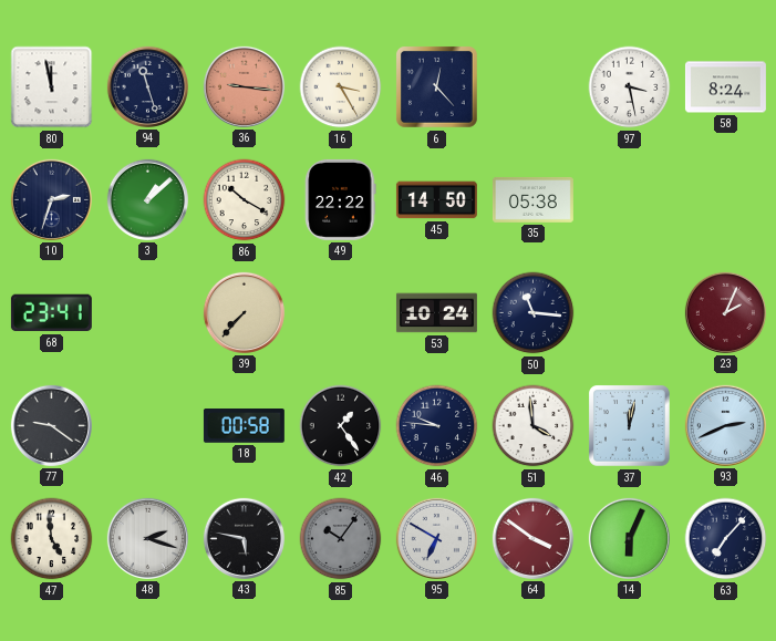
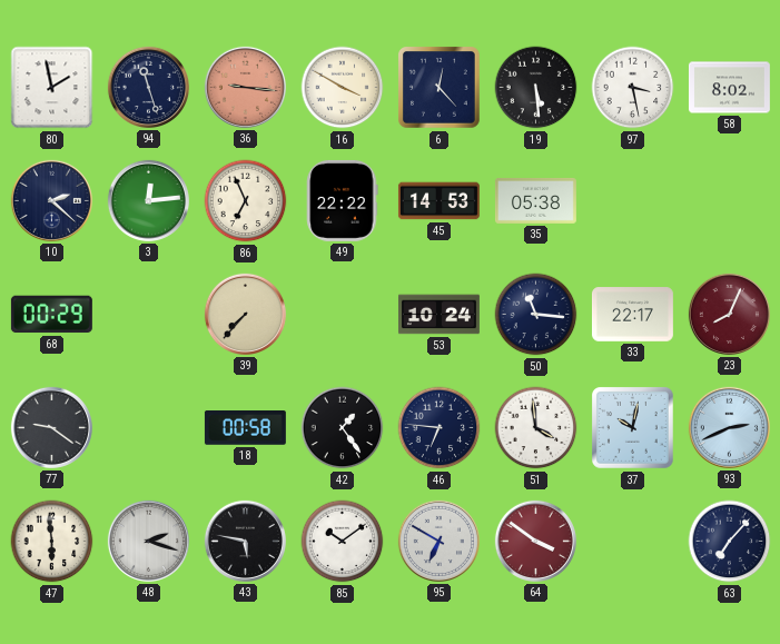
80: 11:58 -> 1:58 (52, 88)
16: 3:25 -> 3:50 (343, 88)
19: none -> 5:29 (536, 88)
58: 8:24 -> 8:02 (729, 88)
10: 2:33 -> 2:22 (51, 200)
3: 1:08 -> 12:14 (148, 200)
86: 10:20 -> 6:56 (246, 201)
45: 14:50 -> 14:53 (438, 201)
68: 23:41 -> 00:29 (51, 315)
33: none -> 22:17 (632, 315)
23: 2:04 -> 8:04 (729, 314)
46: 9:46 -> 6:46 (440, 428)
37: 12:02 -> 10:02 (633, 428)
47: 4:59 -> 5:59 (52, 542)
85: 10:06 -> 10:09 (343, 542)
85 dial: grey -> white (343, 542)
14: 6:04 -> none (629, 538)
